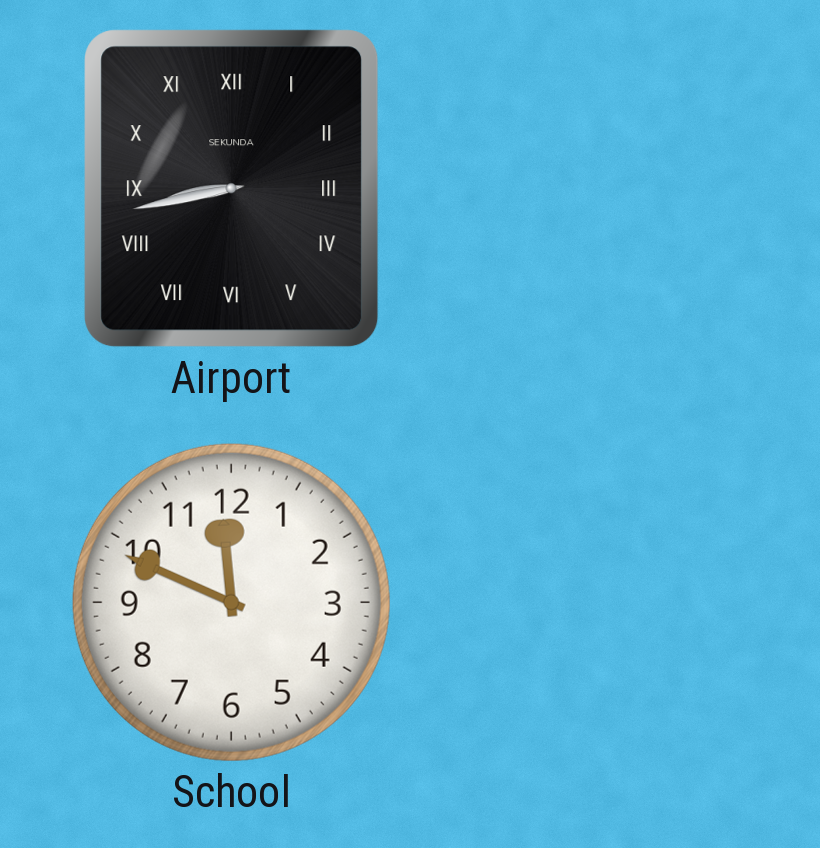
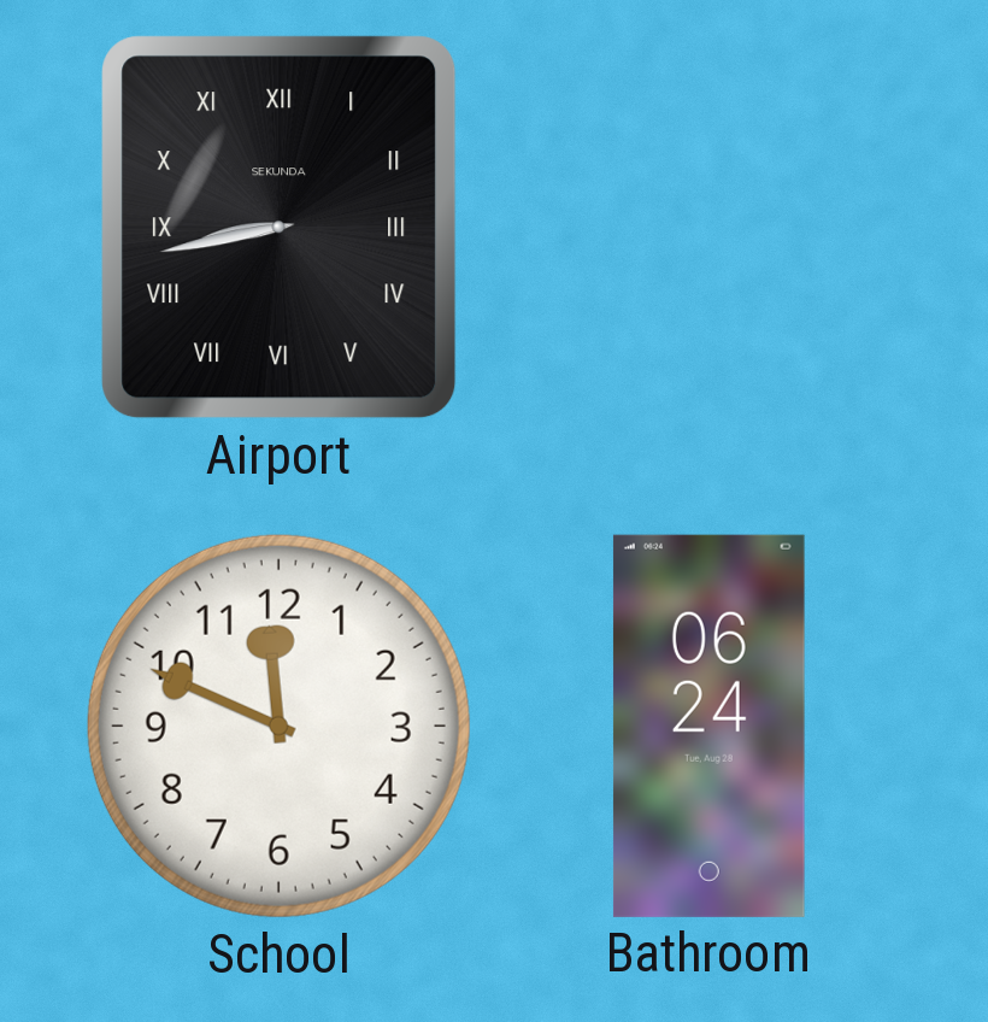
Bathroom: none -> 06:24 (708, 726)
